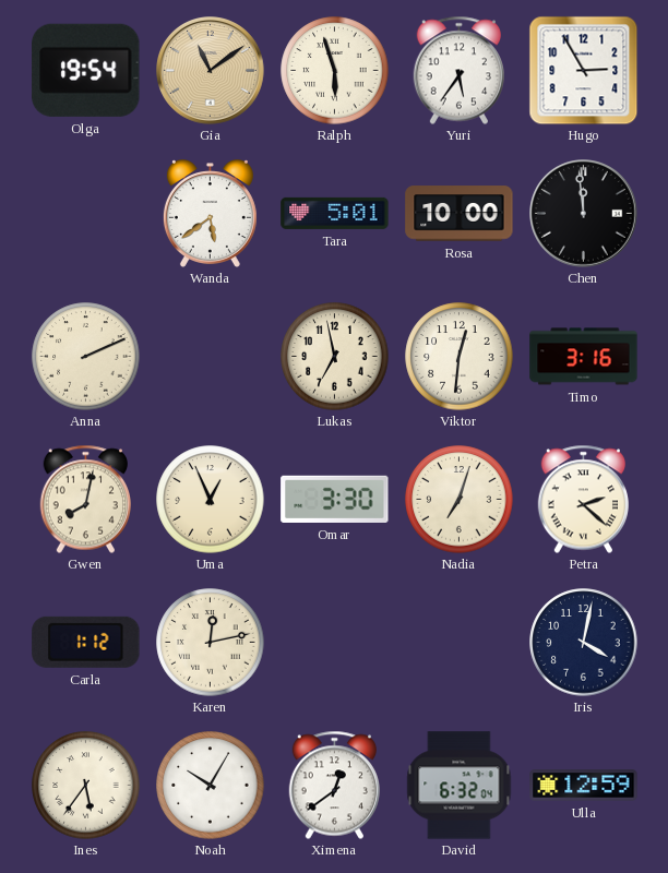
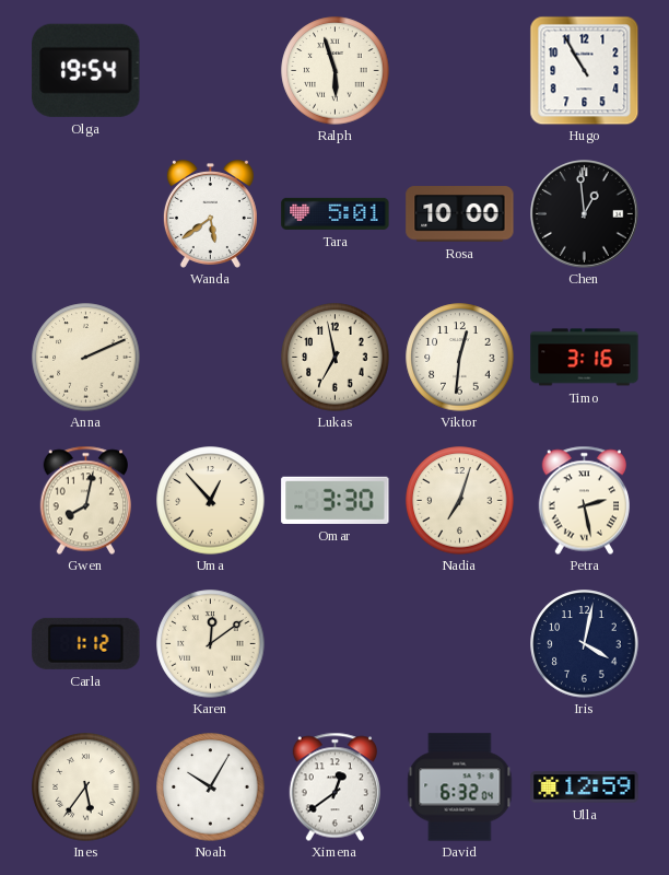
Gia: 11:09 -> none (211, 71)
Yuri: 5:36 -> none (458, 70)
Hugo: 2:55 -> 10:55 (584, 70)
Chen: 11:59 -> 12:59 (585, 214)
Uma: 12:56 -> 12:53 (211, 501)
Petra: 2:22 -> 2:28 (584, 500)
Karen: 12:13 -> 12:09 (211, 644)
